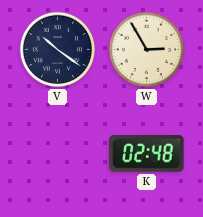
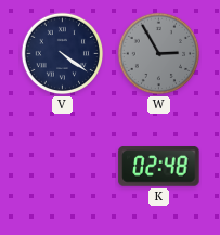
V: 10:21 -> 4:21 (63, 54)
W dial: cream -> grey (159, 54)
